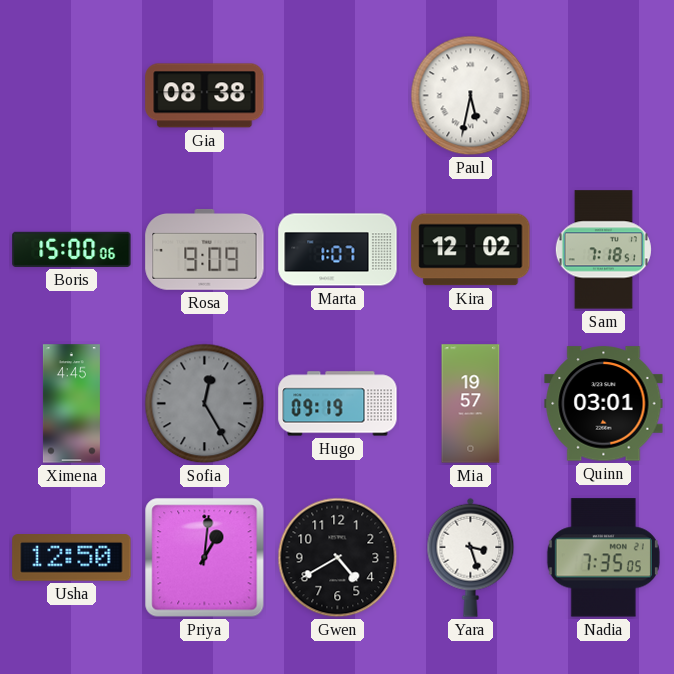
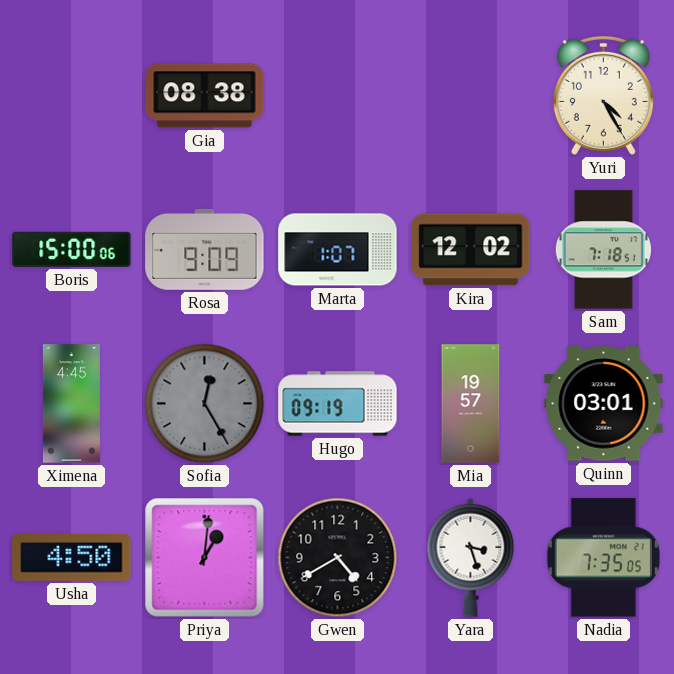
Paul: 5:32 -> none (471, 96)
Yuri: none -> 4:25 (603, 95)
Usha: 12:50 -> 4:50 (72, 558)
